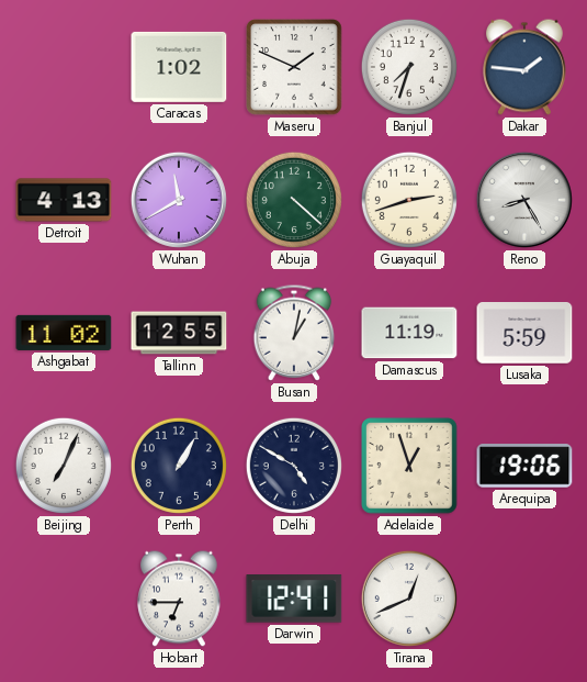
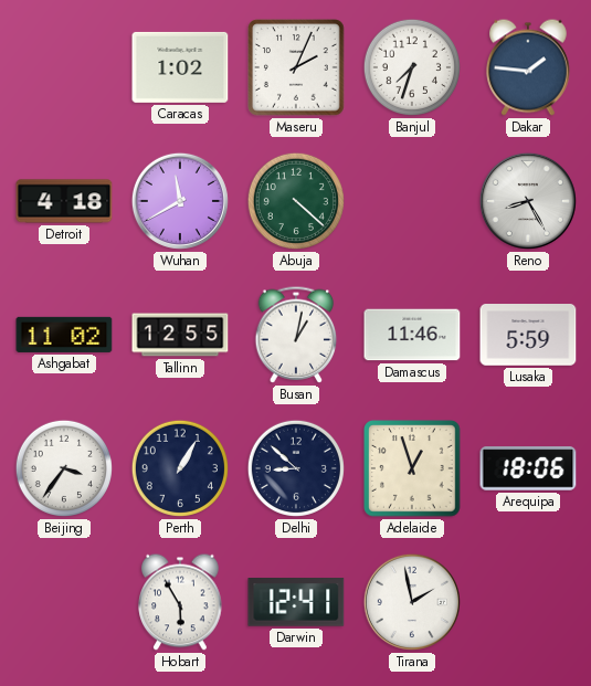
Maseru: 1:49 -> 2:04 (296, 67)
Detroit: 4:13 -> 4:18 (64, 201)
Guayaquil: 2:42 -> none (409, 200)
Damascus: 11:19 -> 11:46 (412, 335)
Beijing: 7:04 -> 3:36 (64, 468)
Delhi: 4:50 -> 8:52 (296, 468)
Arequipa: 19:06 -> 18:06 (528, 468)
Hobart: 6:45 -> 5:55 (180, 602)
Tirana: 12:41 -> 1:58 (412, 602)
